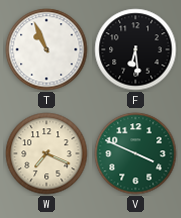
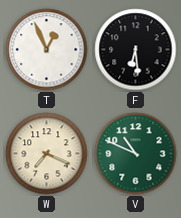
T: 10:56 -> 12:56 (47, 50)
V: 3:49 -> 10:49 (136, 154)
